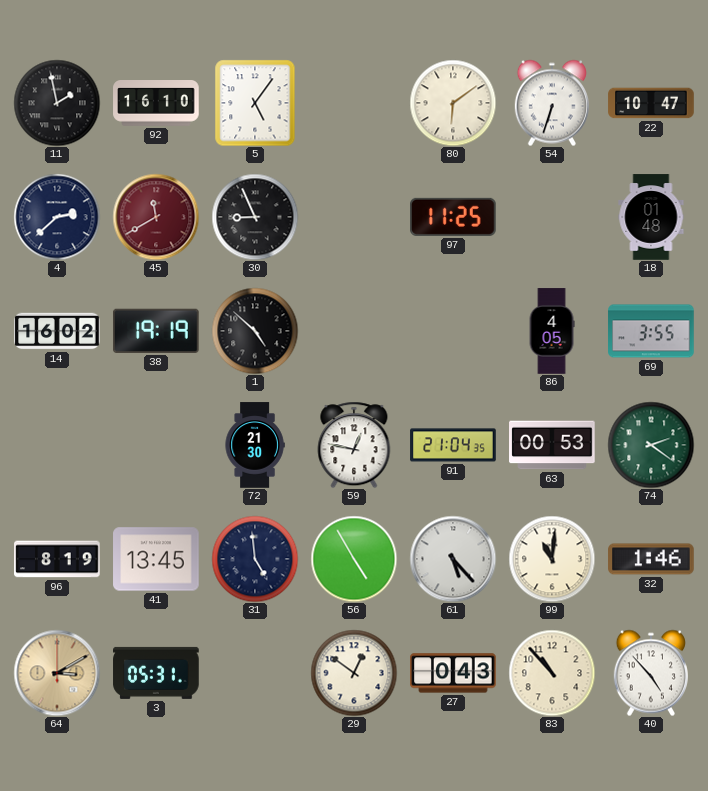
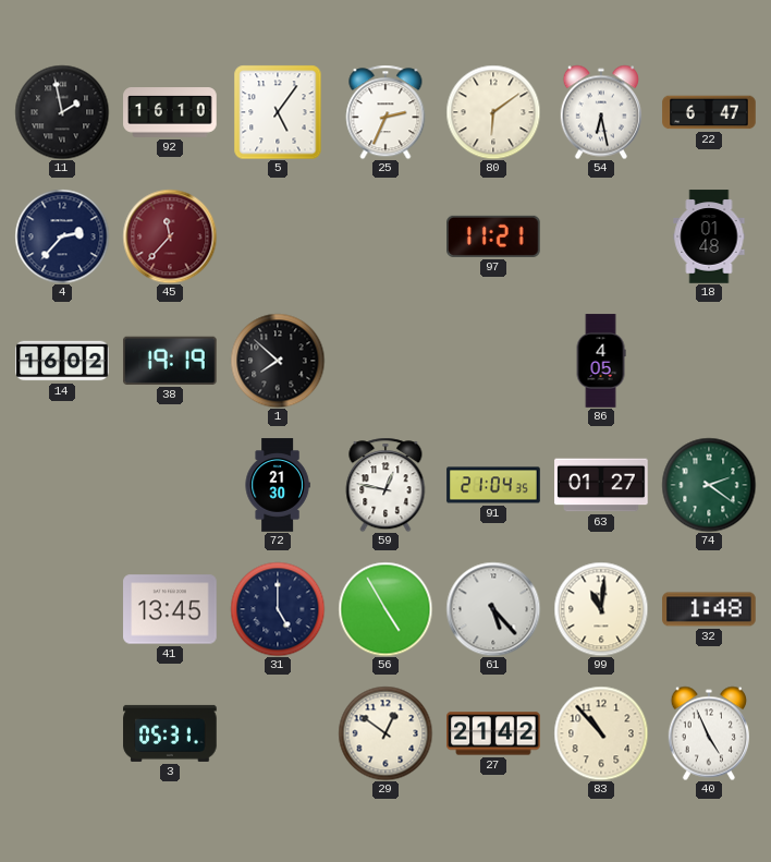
25: none -> 2:34 (385, 112)
54: 6:33 -> 6:28 (601, 112)
22: 10:47 -> 6:47 (709, 112)
4: 2:38 -> 2:37 (62, 236)
45: 11:40 -> 11:37 (170, 236)
30: 8:56 -> none (255, 217)
97: 11:25 -> 11:21 (494, 236)
1: 4:52 -> 7:52 (278, 361)
69: 3:55 -> none (651, 331)
63: 00:53 -> 01:27 (601, 485)
96: 8:19 -> none (57, 559)
31: 4:59 -> 5:00 (278, 609)
32: 1:46 -> 1:48 (709, 609)
64: 3:10 -> none (57, 673)
27: 0:43 -> 21:42 (493, 733)
40: 4:53 -> 4:56 (709, 733)
